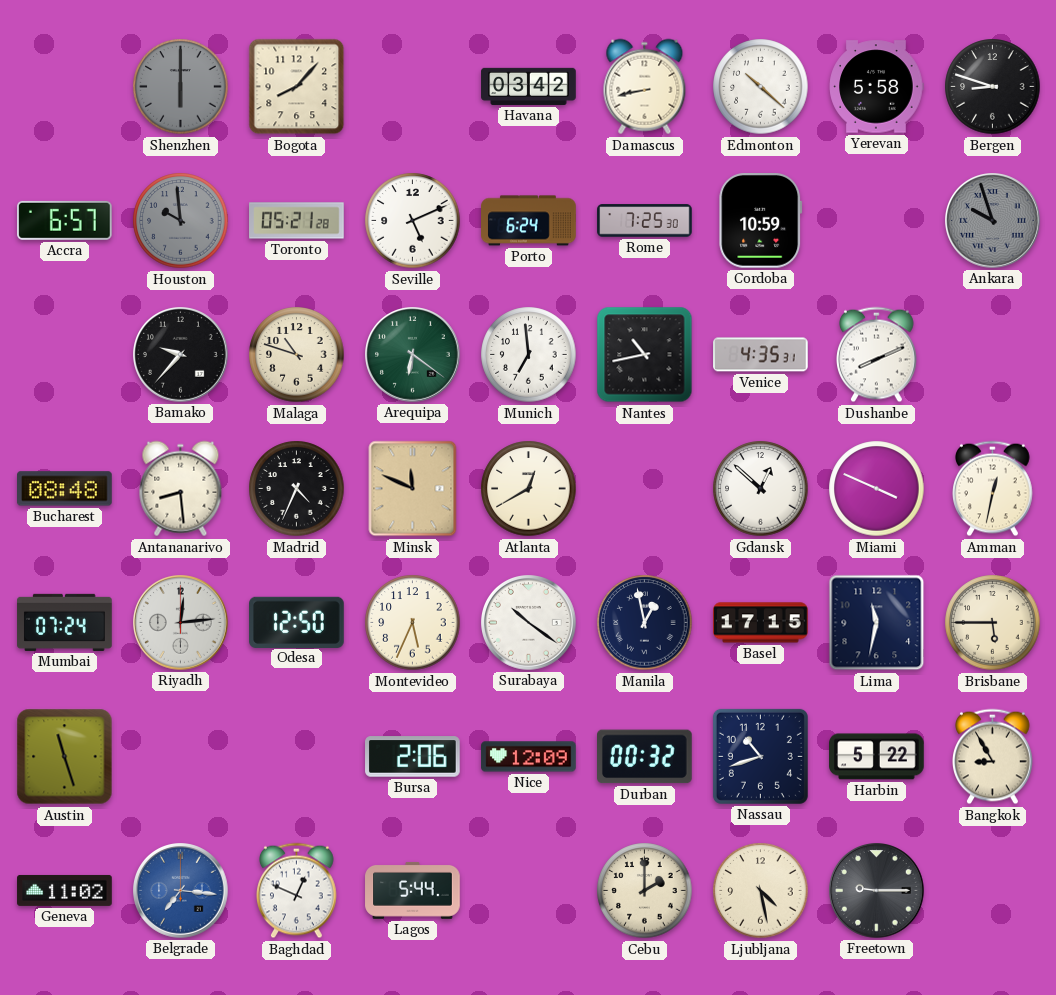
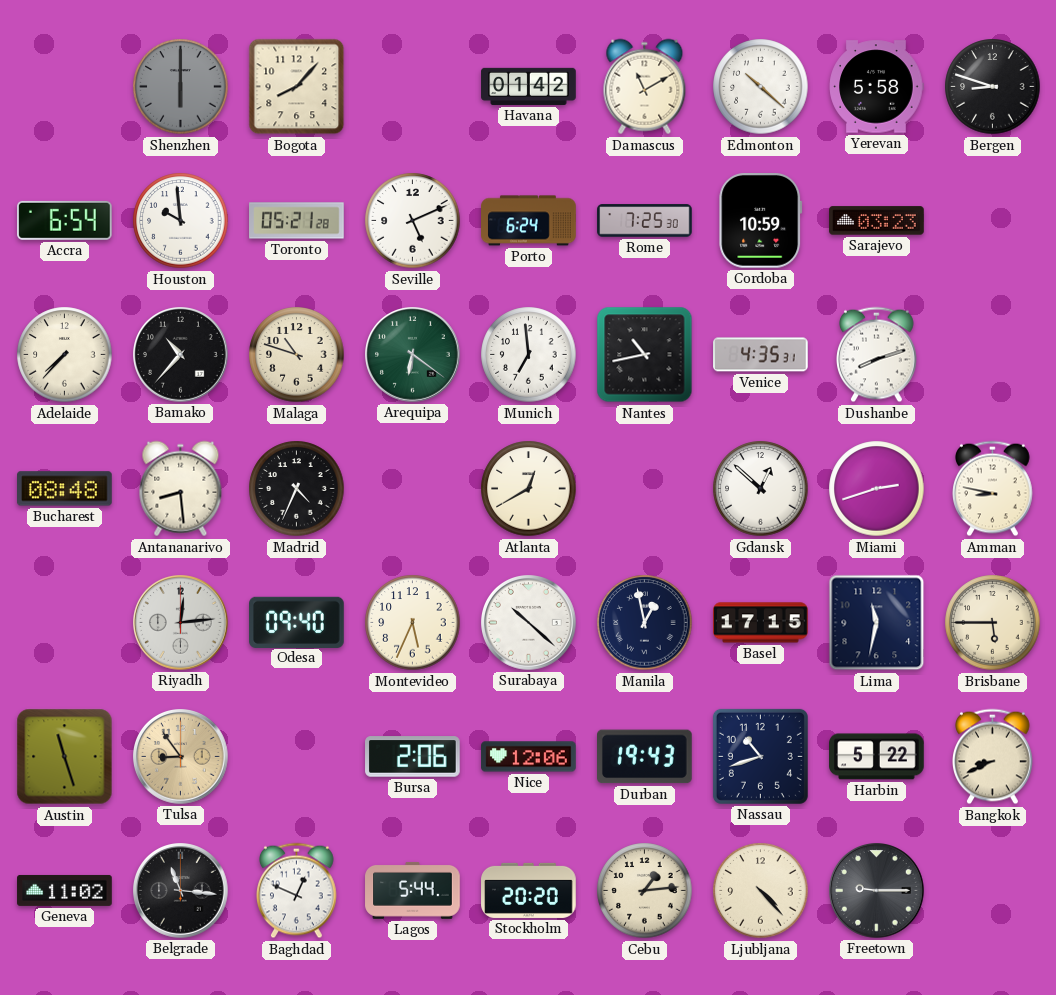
Havana: 03:42 -> 01:42 (529, 86)
Damascus: 8:43 -> 11:10 (645, 87)
Accra: 6:57 -> 6:54 (65, 220)
Houston dial: grey -> white (181, 221)
Sarajevo: none -> 03:23 (877, 221)
Ankara: 9:57 -> none (993, 221)
Adelaide: none -> 7:37 (65, 355)
Bamako: 9:37 -> 10:37 (181, 355)
Dushanbe: 8:11 -> 8:12 (877, 355)
Minsk: 11:49 -> none (413, 489)
Miami: 3:49 -> 2:42 (877, 489)
Amman: 12:32 -> 8:47 (993, 489)
Mumbai: 07:24 -> none (65, 622)
Odesa: 12:50 -> 09:40 (297, 622)
Surabaya: 10:21 -> 10:22 (529, 623)
Tulsa: none -> 8:54 (181, 757)
Nice: 12:09 -> 12:06 (529, 757)
Durban: 00:32 -> 19:43 (645, 757)
Bangkok: 8:55 -> 8:41 (993, 757)
Belgrade: 7:16 -> 11:16 (181, 891)
Belgrade dial: blue -> black (181, 891)
Stockholm: none -> 20:20 (529, 890)
Cebu: 2:00 -> 1:14 (645, 891)
Ljubljana: 4:28 -> 4:23 (761, 891)
